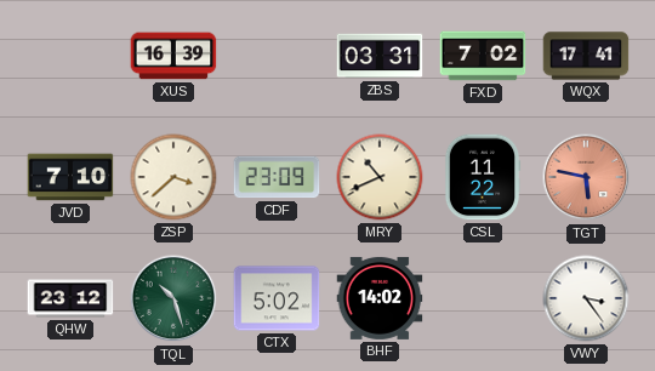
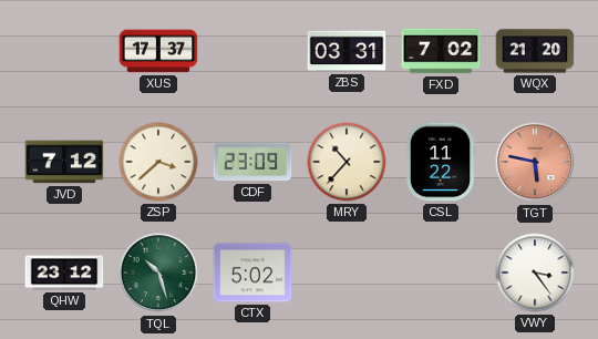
XUS: 16:39 -> 17:37 (158, 51)
WQX: 17:41 -> 21:20 (535, 51)
JVD: 7:10 -> 7:12 (64, 162)
MRY: 10:41 -> 10:37 (347, 162)
BHF: 14:02 -> none (380, 298)
